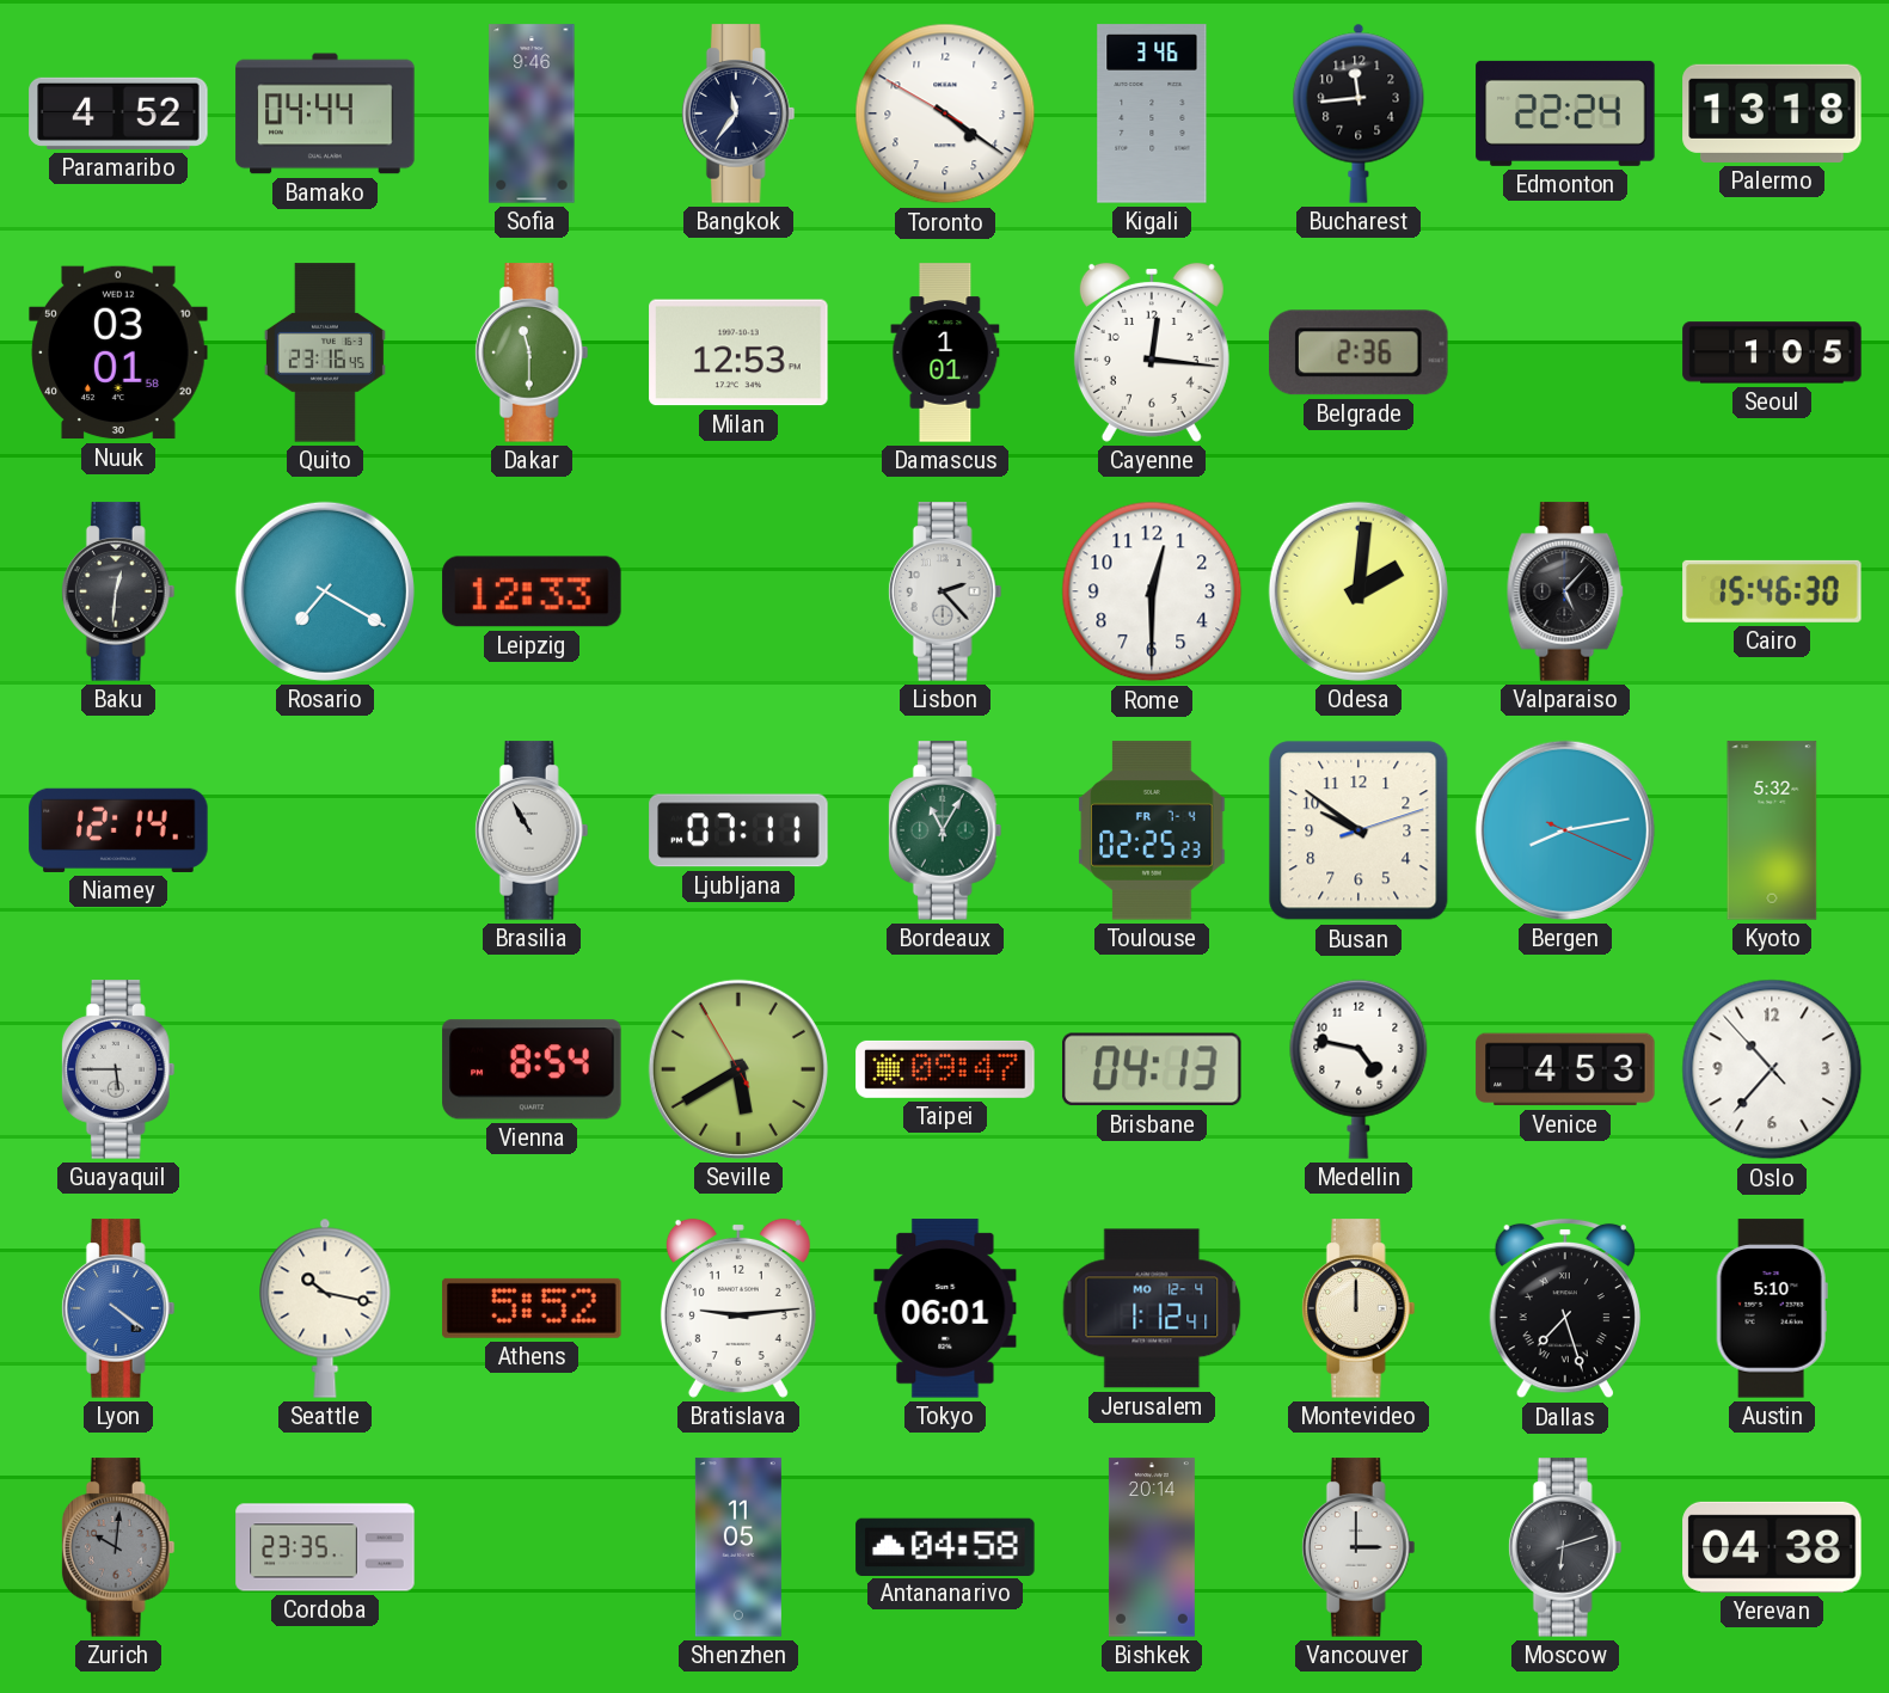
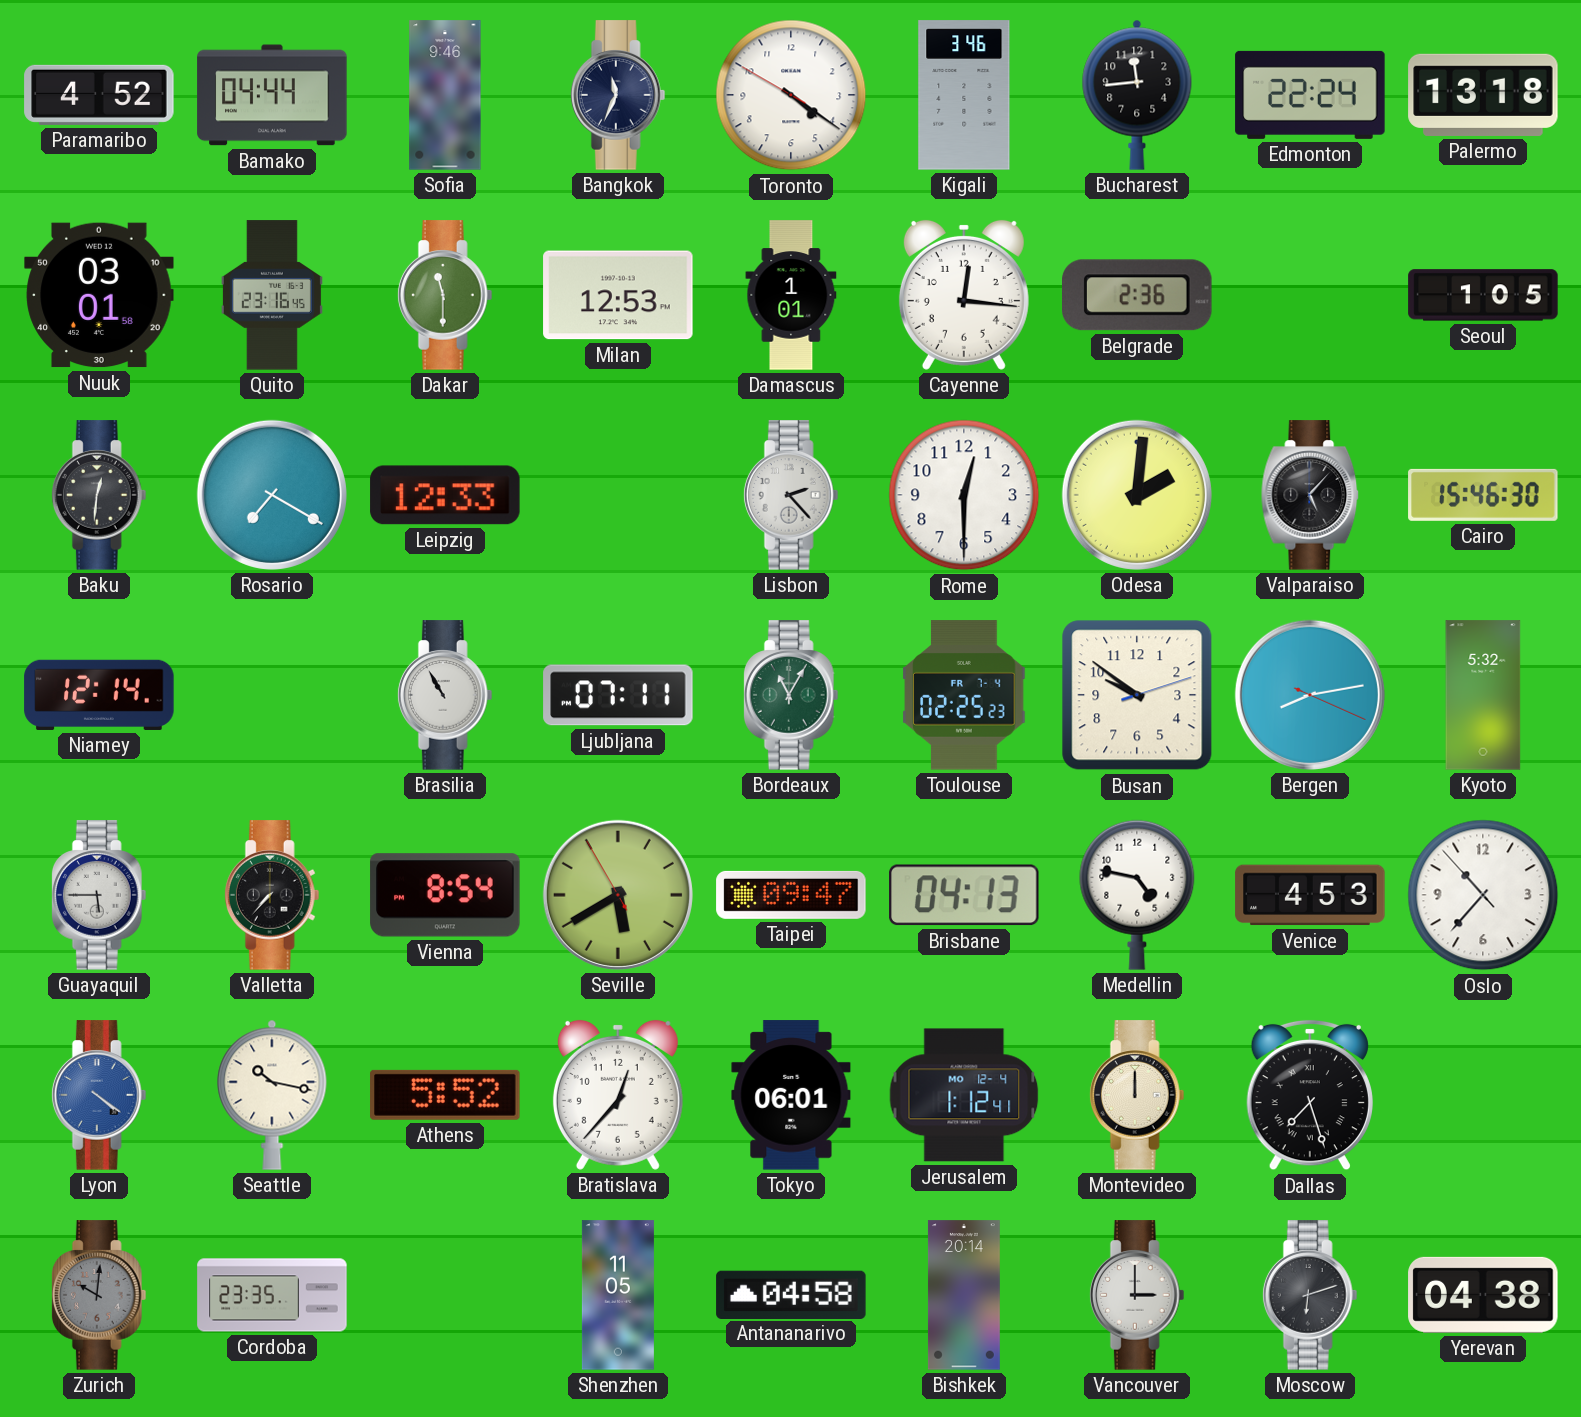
Bangkok: 11:36 -> 11:34 (618, 95)
Valletta: none -> 7:37 (272, 895)
Bratislava: 9:14 -> 12:37 (618, 1095)
Austin: 5:10 -> none (1772, 1308)
